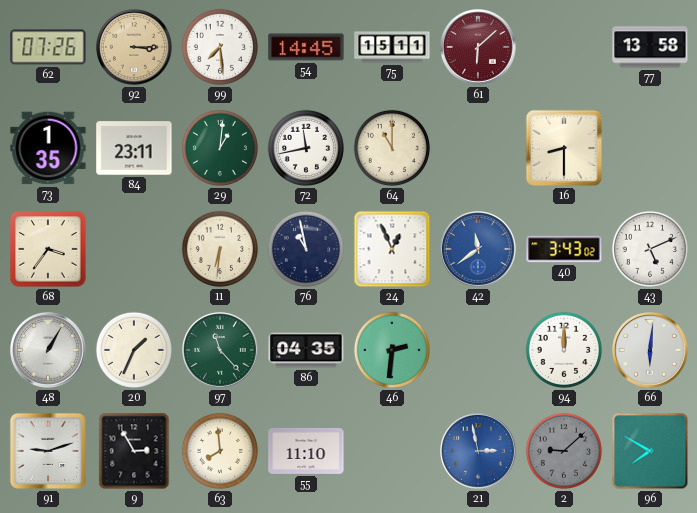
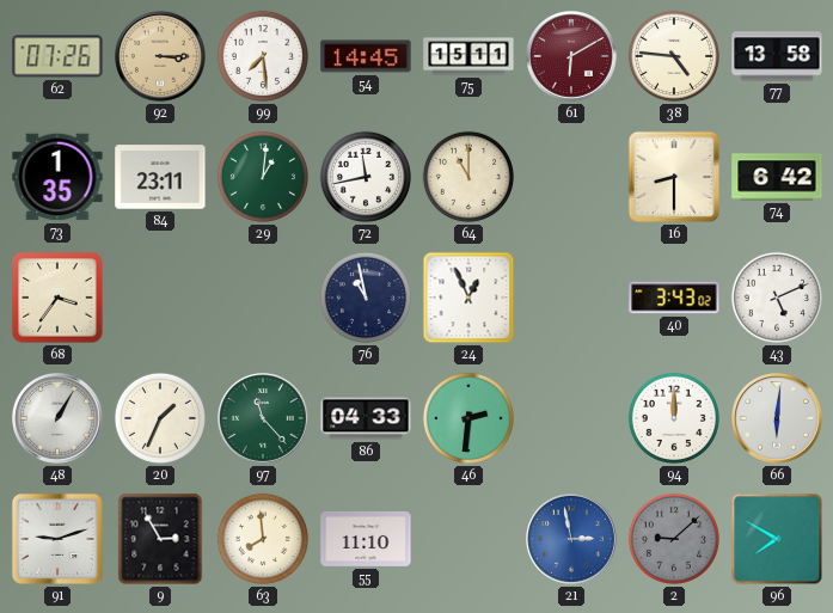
61: 6:08 -> 6:10 (572, 57)
38: none -> 4:46 (674, 56)
74: none -> 6:42 (777, 177)
11: 6:31 -> none (220, 249)
42: 11:39 -> none (479, 250)
86: 04:35 -> 04:33 (366, 418)
